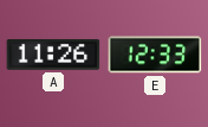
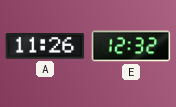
E: 12:33 -> 12:32 (131, 46)
